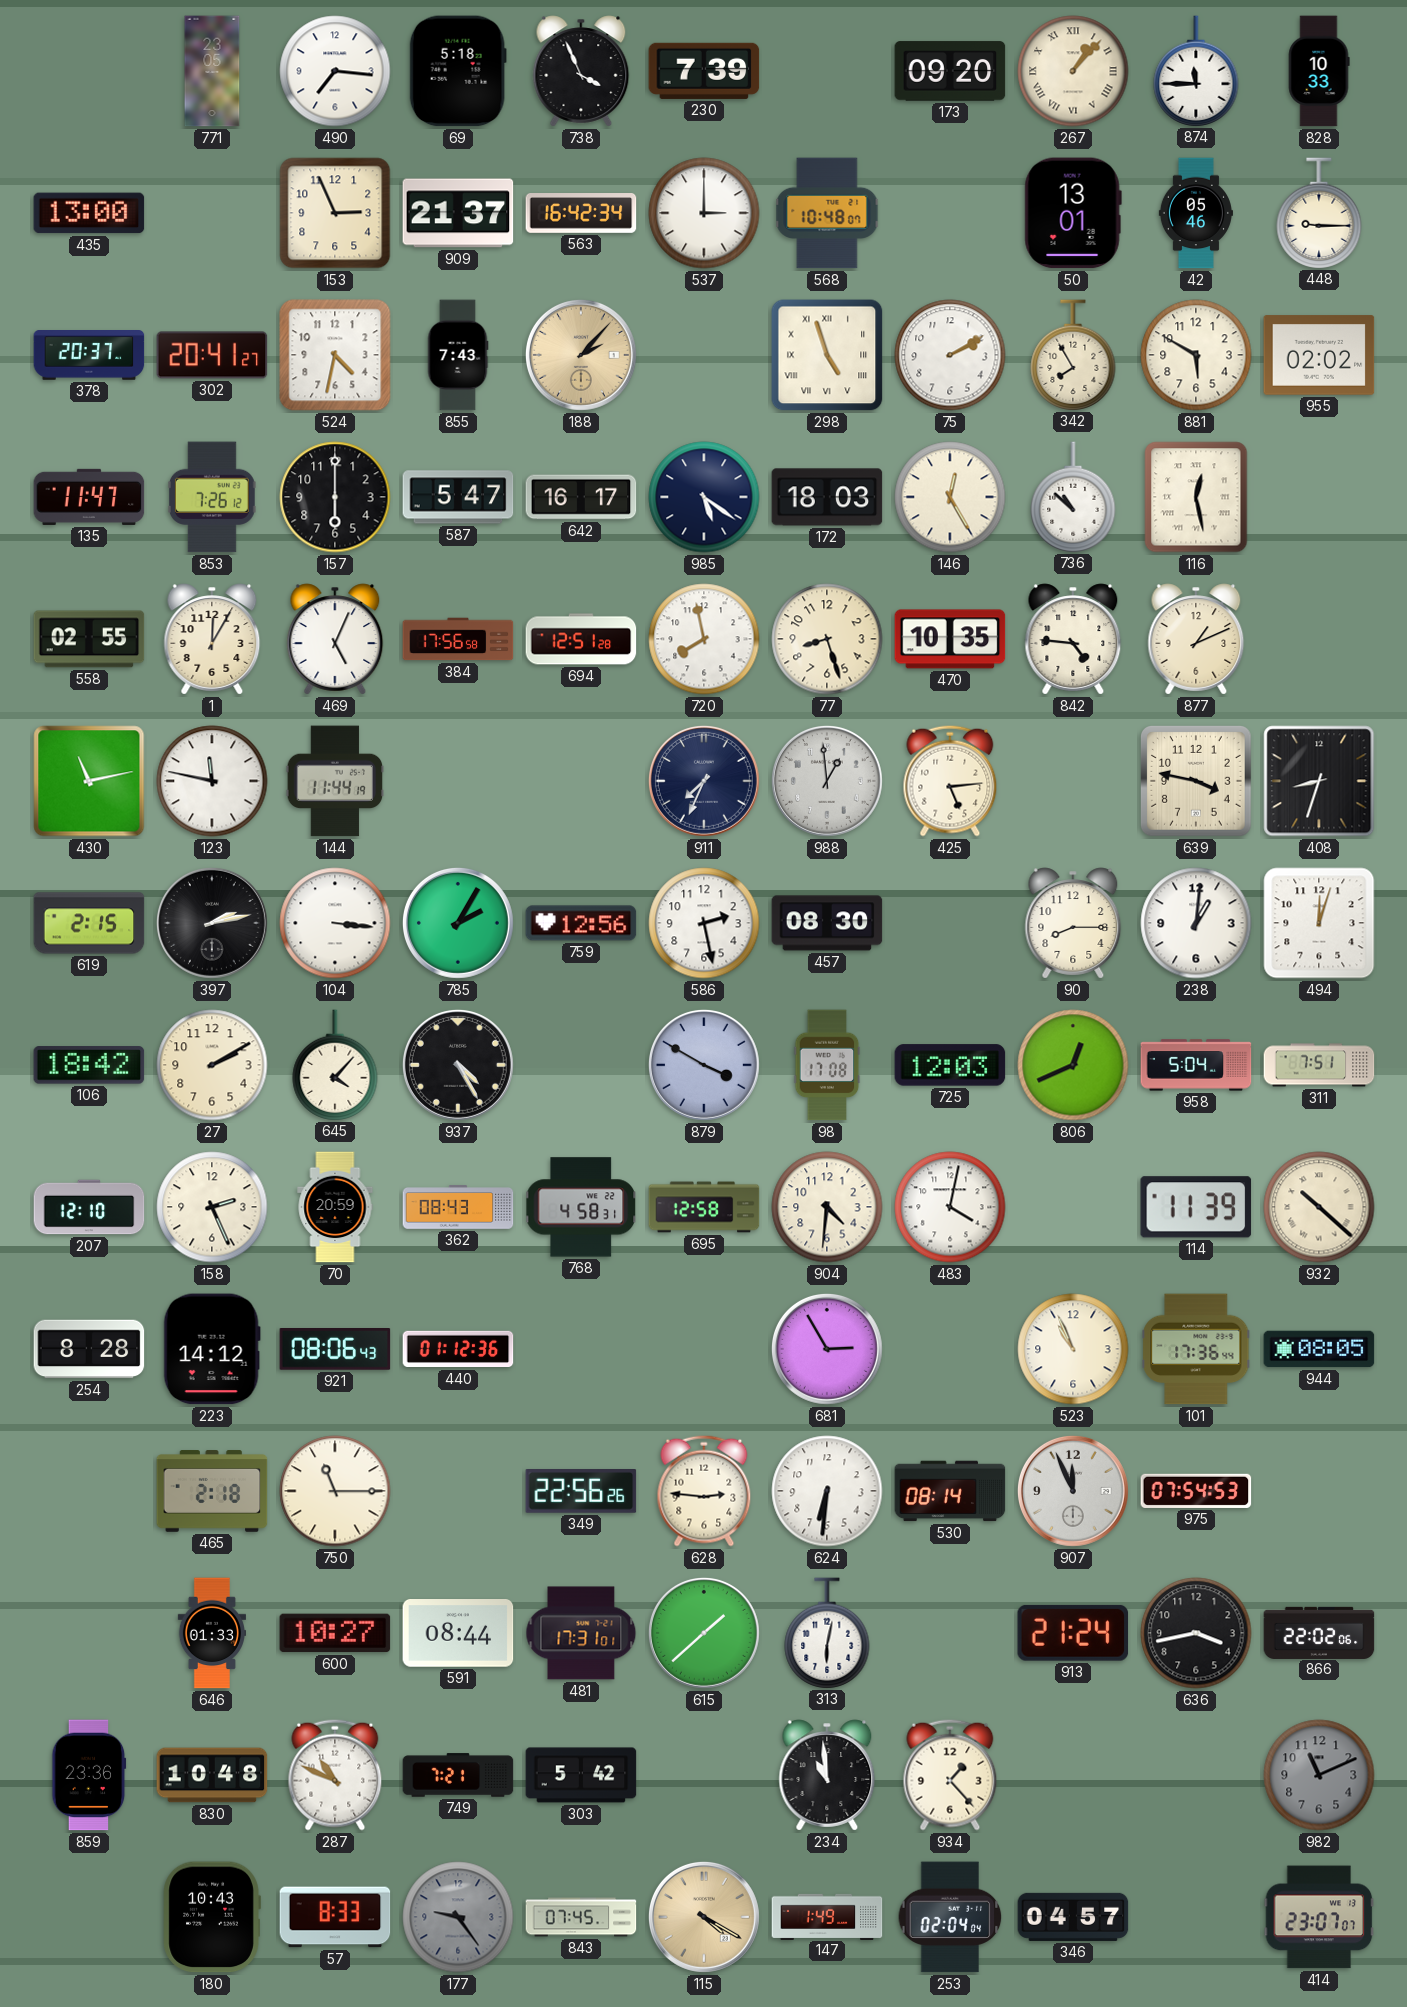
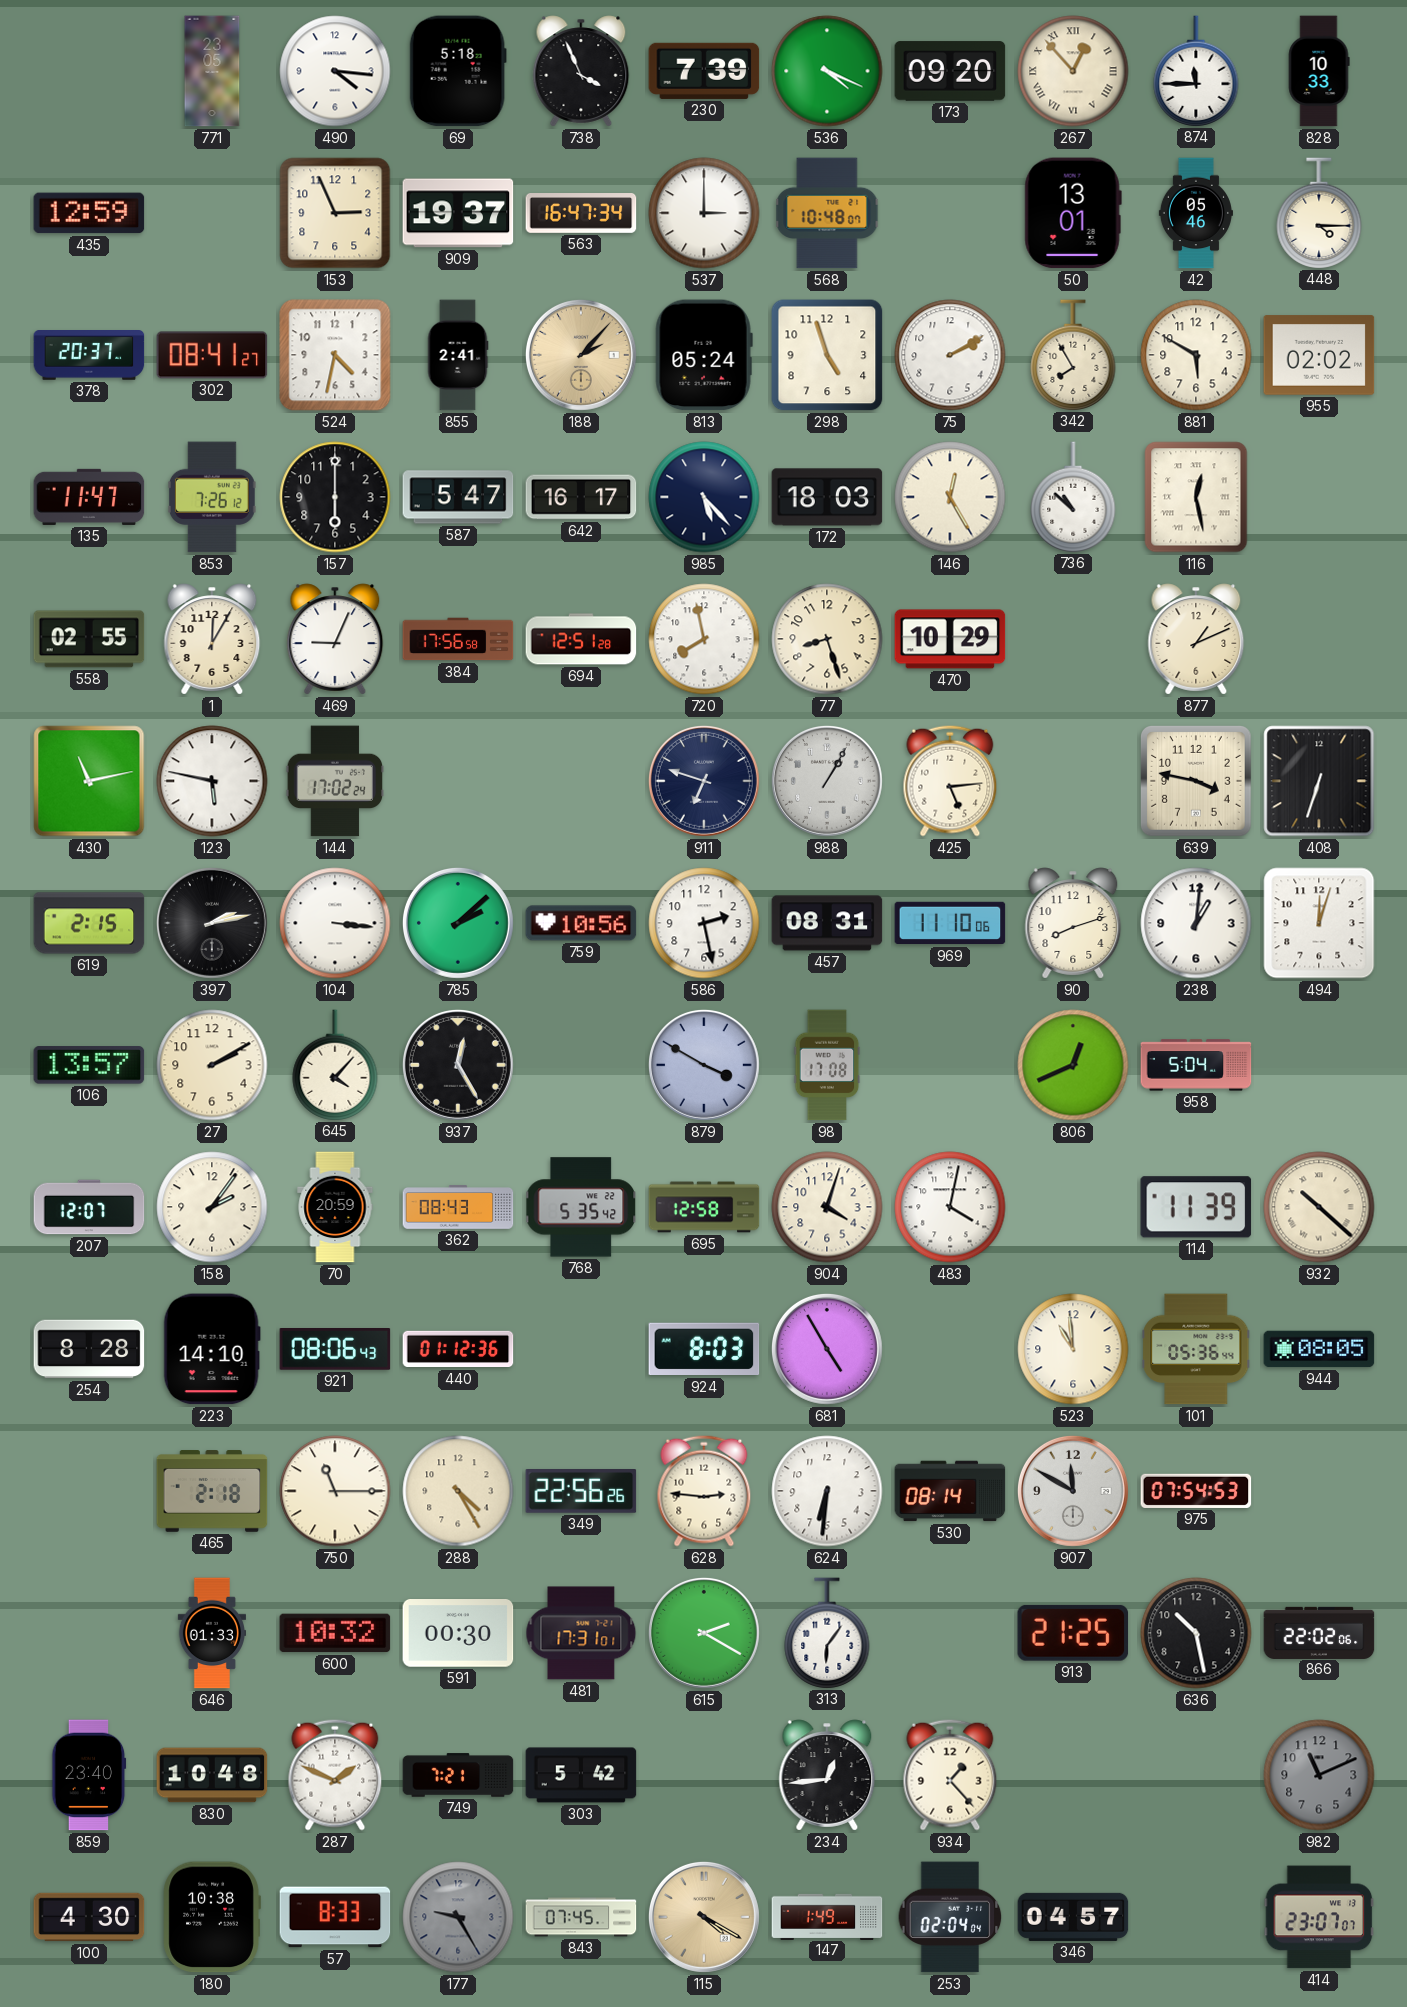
490: 7:16 -> 4:16 (335, 71)
536: none -> 4:19 (827, 71)
267: 1:07 -> 12:53 (1073, 71)
435: 13:00 -> 12:59 (89, 213)
909: 21:37 -> 19:37 (458, 213)
563: 16:42 -> 16:47 (581, 214)
448: 9:15 -> 4:15 (1319, 213)
302: 20:41 -> 08:41 (212, 355)
855: 7:43 -> 2:41 (458, 355)
813: none -> 05:24 (704, 355)
298 numerals: Roman -> Arabic (827, 355)
985: 5:21 -> 5:23 (704, 497)
469: 5:04 -> 9:04 (335, 639)
470: 10:35 -> 10:29 (950, 639)
842: 4:46 -> none (1073, 639)
123: 11:47 -> 5:47 (212, 781)
144: 11:44 -> 17:02 (335, 781)
911: 7:34 -> 6:48 (704, 781)
988: 12:59 -> 1:05 (827, 781)
408: 8:33 -> 6:33 (1319, 781)
785: 2:05 -> 2:08 (458, 923)
759: 12:56 -> 10:56 (581, 923)
457: 08:30 -> 08:31 (827, 923)
969: none -> 11:10 (950, 923)
90: 8:15 -> 8:12 (1073, 923)
106: 18:42 -> 13:57 (89, 1065)
937: 4:25 -> 12:25 (458, 1065)
725: 12:03 -> none (950, 1065)
311: 7:51 -> none (1319, 1065)
207: 12:10 -> 12:07 (89, 1207)
158: 2:26 -> 2:06 (212, 1207)
768: 4:58 -> 5:35 (582, 1207)
904: 4:31 -> 4:03 (827, 1207)
223: 14:12 -> 14:10 (212, 1349)
924: none -> 8:03 (704, 1349)
681: 2:55 -> 4:55 (827, 1349)
523: 10:56 -> 10:59 (1073, 1349)
101: 17:36 -> 05:36 (1196, 1349)
288: none -> 4:25 (458, 1491)
907: 11:56 -> 11:50 (1073, 1491)
600: 10:27 -> 10:32 (335, 1633)
591: 08:44 -> 00:30 (458, 1633)
615: 1:38 -> 2:20 (704, 1633)
313: 6:02 -> 6:06 (827, 1633)
913: 21:24 -> 21:25 (1073, 1633)
636: 3:43 -> 10:28 (1196, 1633)
859: 23:36 -> 23:40 (89, 1775)
287: 10:49 -> 1:49 (335, 1775)
234: 10:59 -> 12:44 (827, 1775)
100: none -> 4:30 (89, 1917)
180: 10:43 -> 10:38 (212, 1917)
177: 9:24 -> 9:25 (458, 1917)
